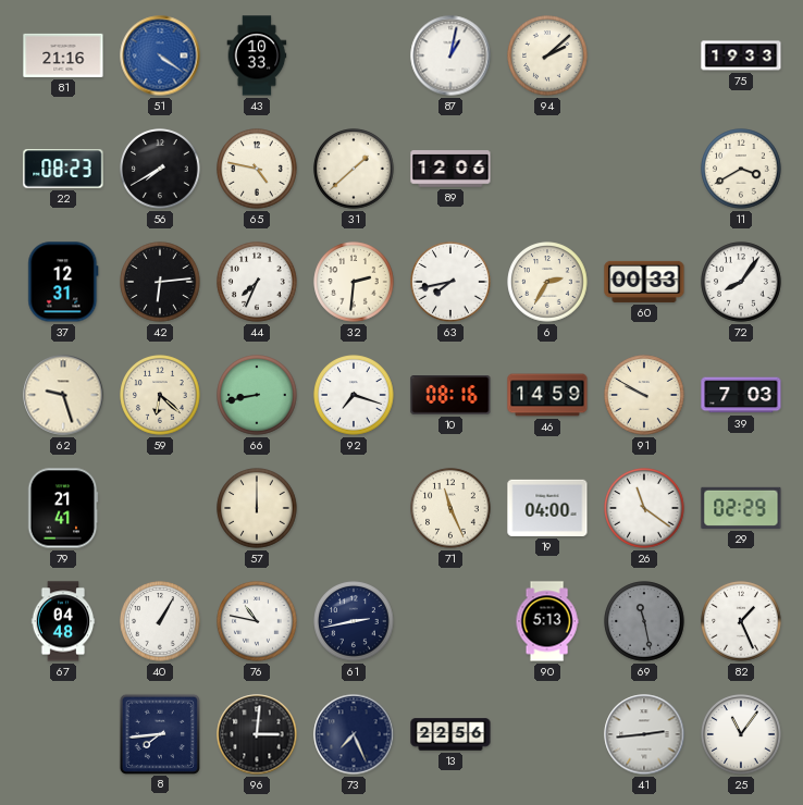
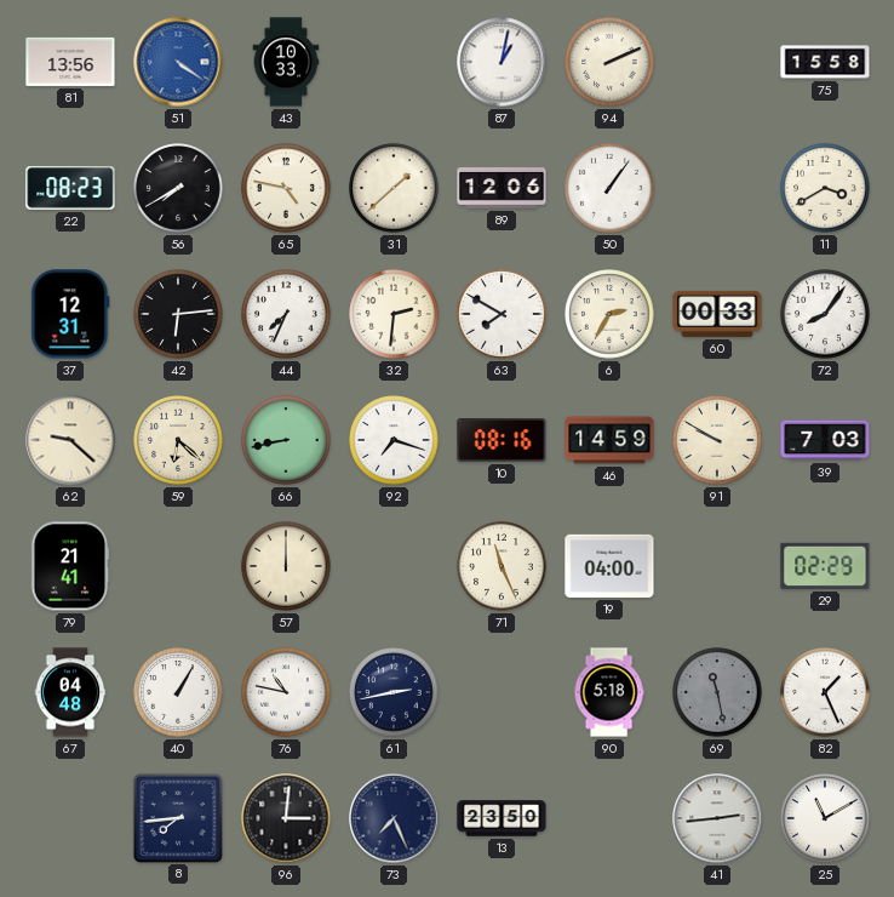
81: 21:16 -> 13:56 (70, 62)
94: 2:08 -> 2:11 (609, 62)
75: 19:33 -> 15:58 (825, 62)
50: none -> 1:06 (609, 188)
63: 7:43 -> 7:50 (502, 314)
62: 9:27 -> 9:22 (70, 440)
26: 11:21 -> none (644, 508)
90: 5:13 -> 5:18 (609, 692)
13: 22:56 -> 23:50 (502, 818)
25: 11:06 -> 11:10 (825, 818)
